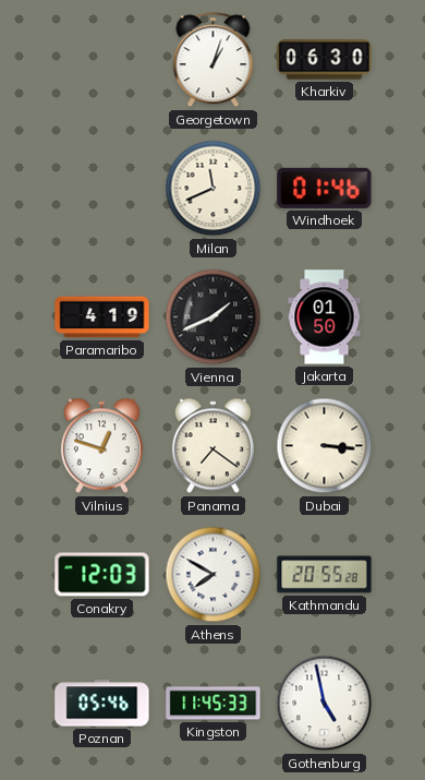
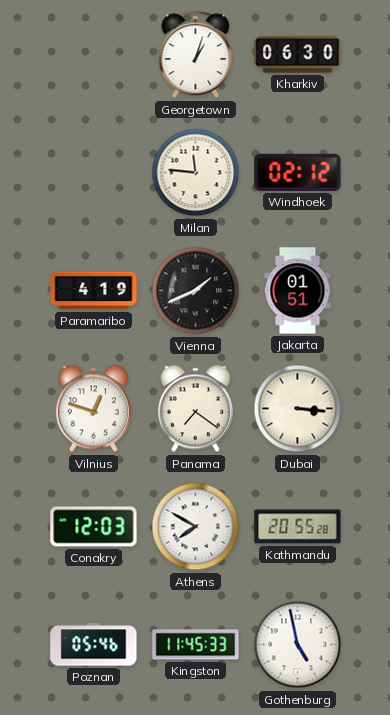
Milan: 11:41 -> 11:46 (196, 173)
Windhoek: 01:46 -> 02:12 (298, 172)
Jakarta: 01:50 -> 01:51 (298, 291)
